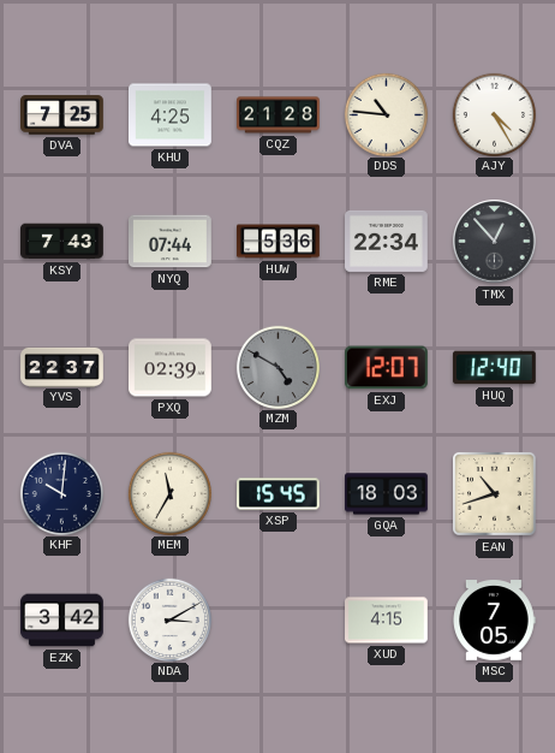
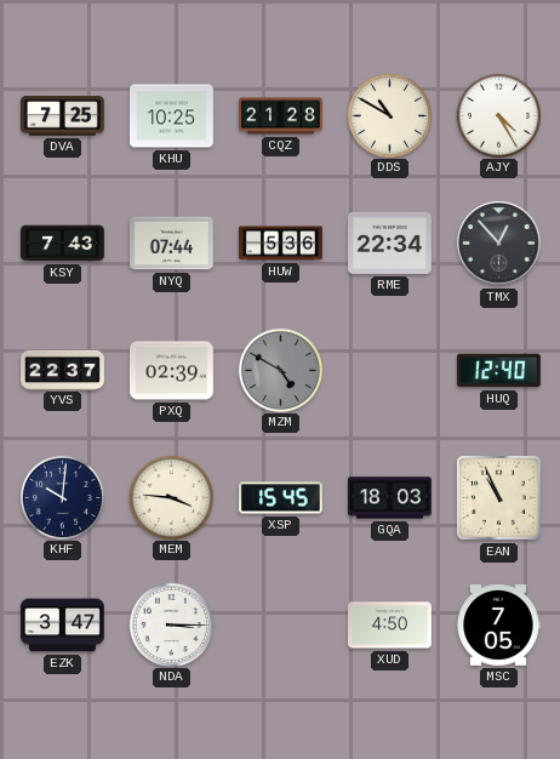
KHU: 4:25 -> 10:25 (172, 116)
DDS: 10:46 -> 10:50 (389, 115)
EXJ: 12:07 -> none (386, 368)
MEM: 11:35 -> 3:46 (171, 497)
EAN: 10:42 -> 10:56 (499, 498)
EZK: 3:42 -> 3:47 (63, 626)
NDA: 3:10 -> 3:15 (171, 624)
XUD: 4:15 -> 4:50 (390, 626)
